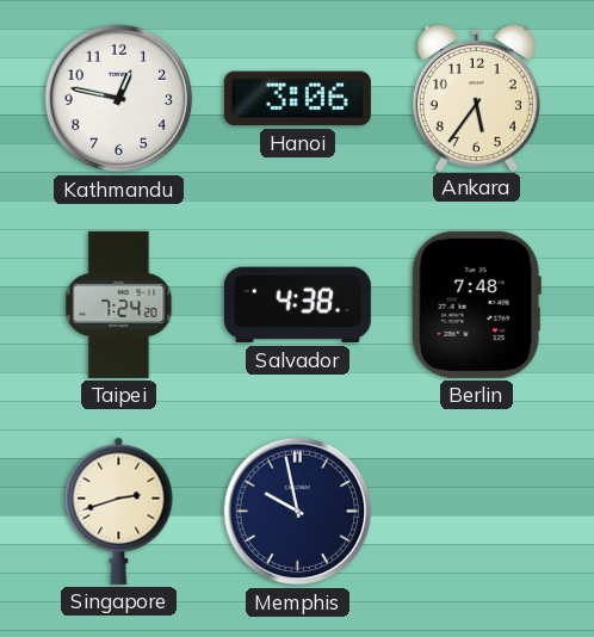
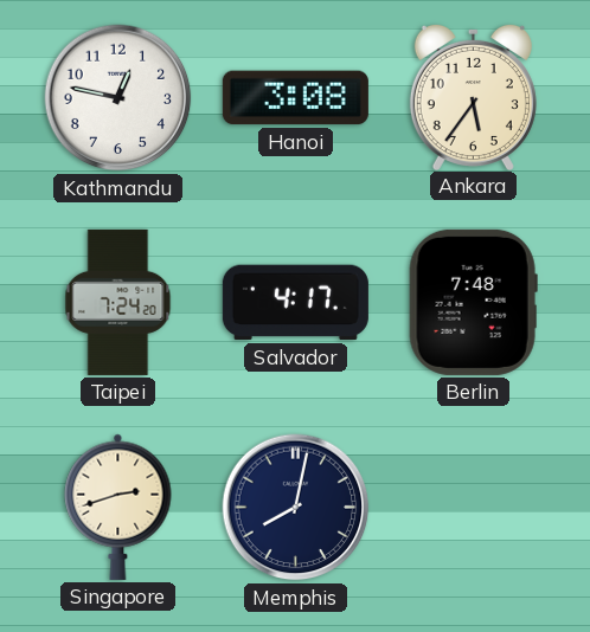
Hanoi: 3:06 -> 3:08 (295, 98)
Salvador: 4:38 -> 4:17 (295, 303)
Memphis: 9:58 -> 8:02 (296, 508)
